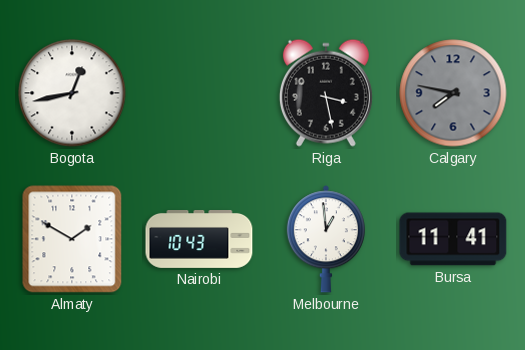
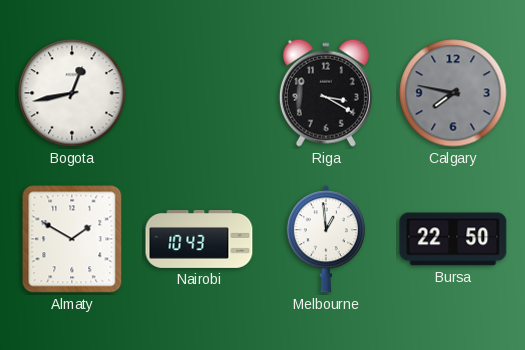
Riga: 3:28 -> 3:20 (326, 93)
Bursa: 11:41 -> 22:50 (453, 239)
